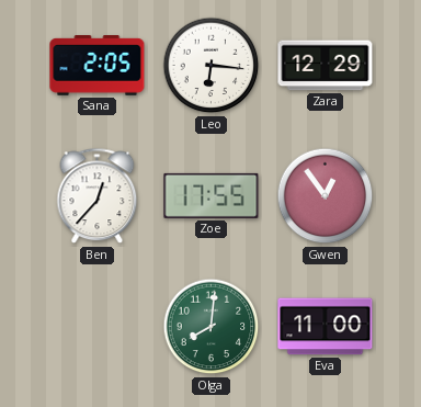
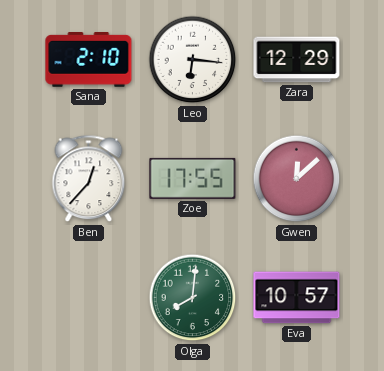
Sana: 2:05 -> 2:10 (89, 60)
Gwen: 12:54 -> 12:08 (297, 179)
Eva: 11:00 -> 10:57 (297, 298)
